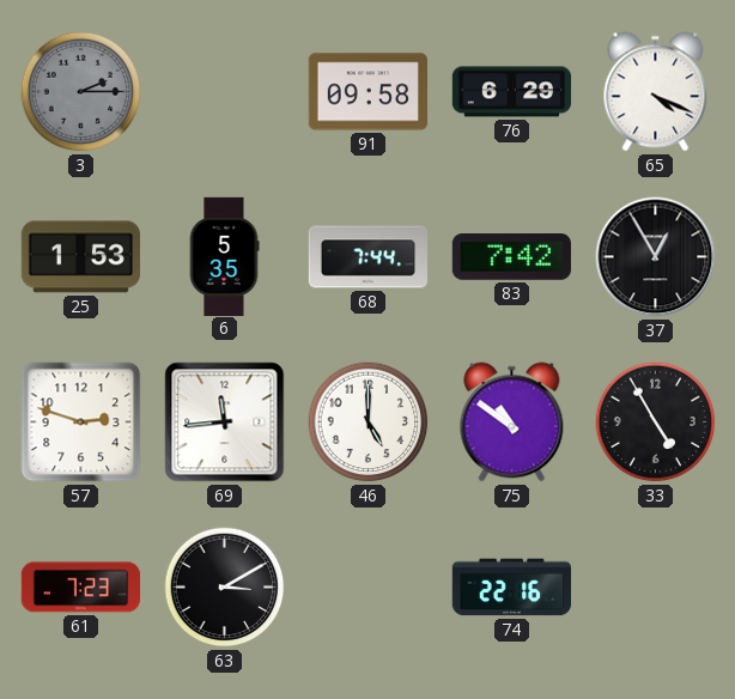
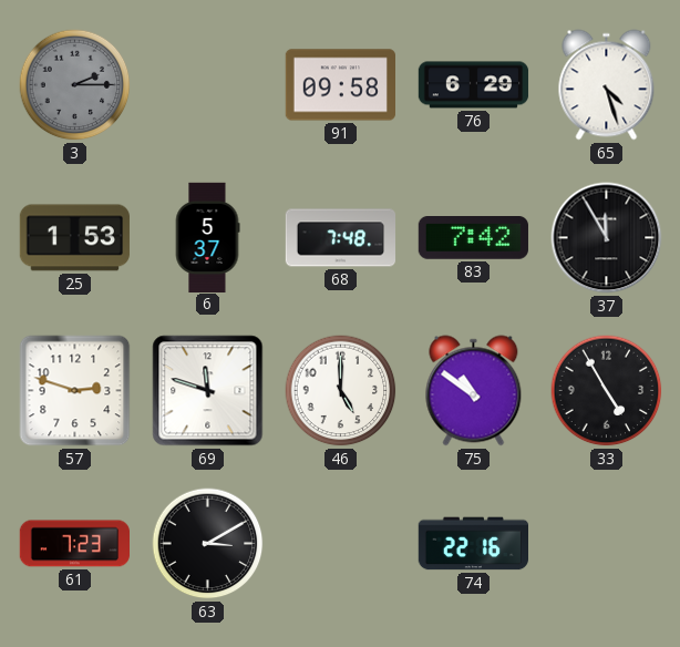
65: 4:19 -> 4:27 (607, 85)
6: 5:35 -> 5:37 (207, 237)
68: 7:44 -> 7:48 (341, 238)
37: 12:55 -> 11:55 (607, 238)
69: 11:44 -> 11:48 (208, 391)
